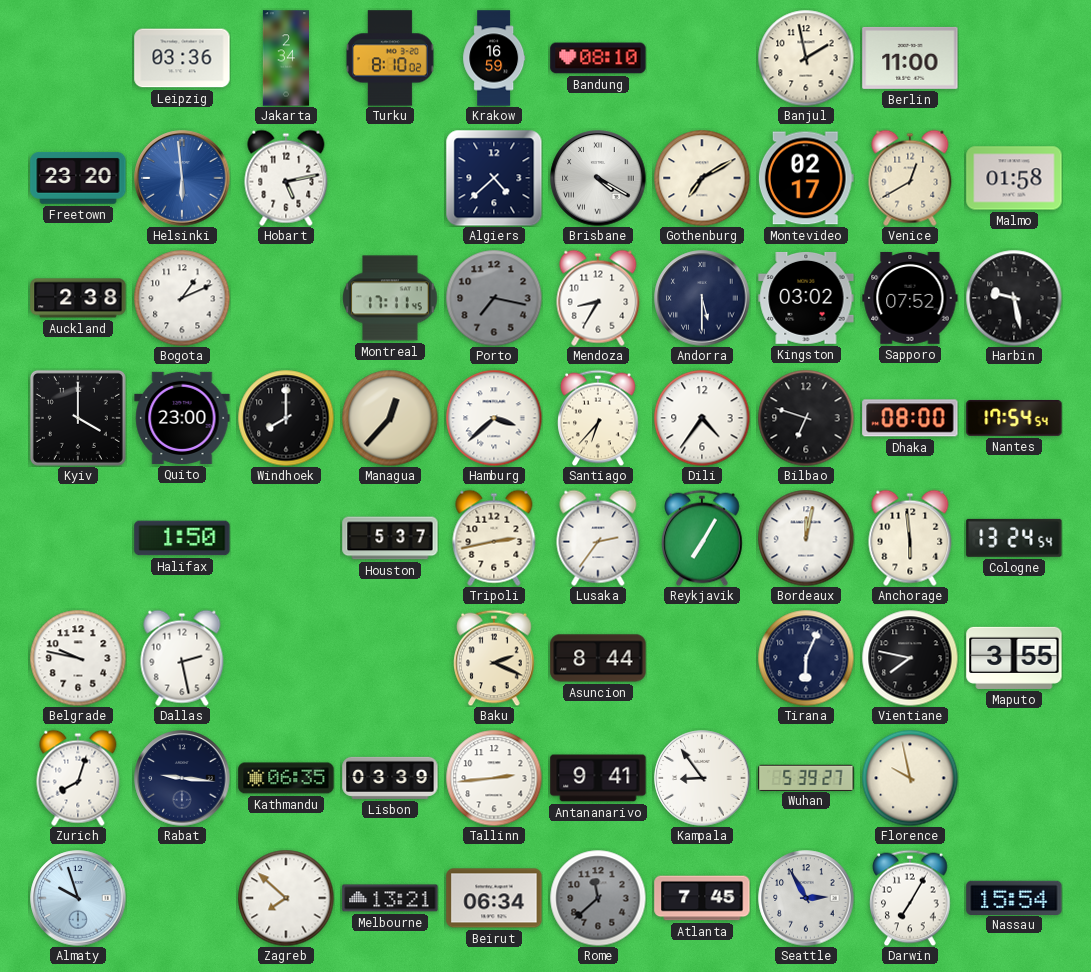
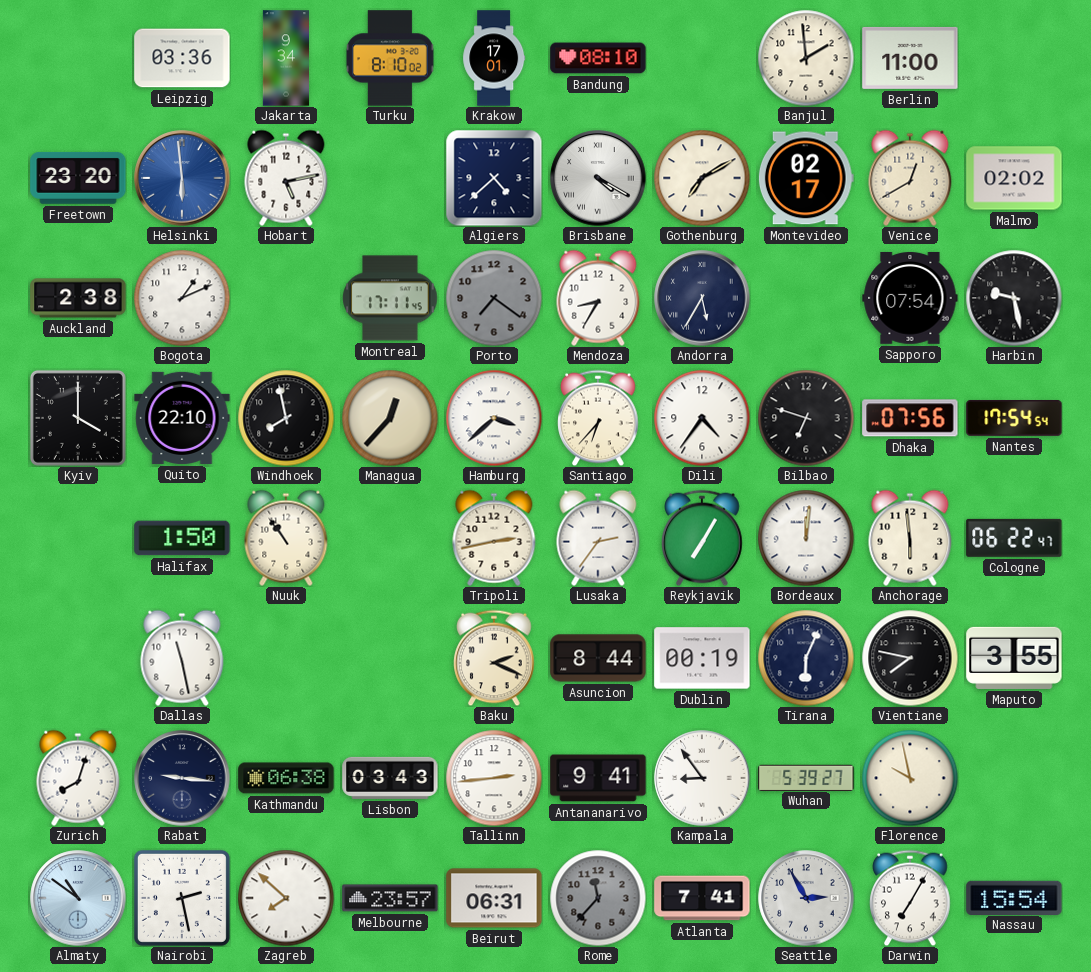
Jakarta: 2:34 -> 9:34 (286, 58)
Krakow: 16:59 -> 17:01 (494, 58)
Banjul: 1:58 -> 1:59 (806, 58)
Malmo: 01:58 -> 02:02 (1014, 178)
Porto: 7:17 -> 7:21 (494, 298)
Andorra: 5:30 -> 5:35 (702, 298)
Kingston: 03:02 -> none (806, 298)
Sapporo: 07:52 -> 07:54 (910, 298)
Quito: 23:00 -> 22:10 (182, 418)
Windhoek: 8:00 -> 7:58 (286, 418)
Dhaka: 08:00 -> 07:56 (910, 418)
Nuuk: none -> 10:54 (286, 538)
Houston: 5:37 -> none (390, 538)
Bordeaux: 12:02 -> 12:01 (806, 538)
Cologne: 13:24 -> 06:22 (1014, 538)
Belgrade: 9:47 -> none (78, 658)
Dallas: 2:28 -> 11:28 (182, 658)
Dublin: none -> 00:19 (702, 658)
Kathmandu: 06:35 -> 06:38 (286, 778)
Lisbon: 03:39 -> 03:43 (390, 778)
Almaty: 9:57 -> 10:51 (78, 898)
Nairobi: none -> 2:28 (182, 898)
Melbourne: 13:21 -> 23:57 (390, 898)
Beirut: 06:34 -> 06:31 (494, 898)
Rome: 11:38 -> 11:37 (598, 898)
Atlanta: 7:45 -> 7:41 (702, 898)
